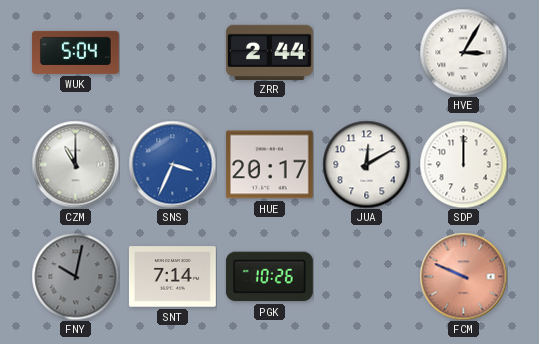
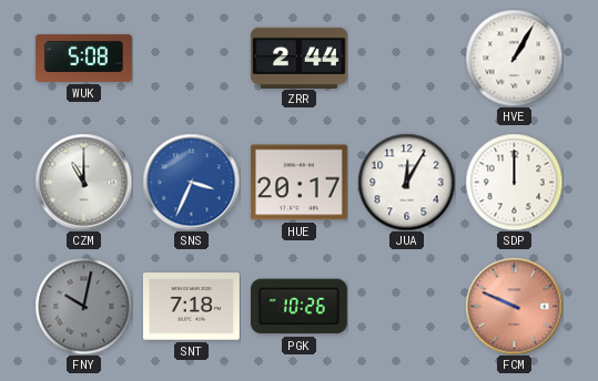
WUK: 5:04 -> 5:08 (83, 58)
HVE: 3:05 -> 1:05 (514, 58)
JUA: 12:10 -> 12:05 (406, 182)
SNT: 7:14 -> 7:18 (191, 307)
